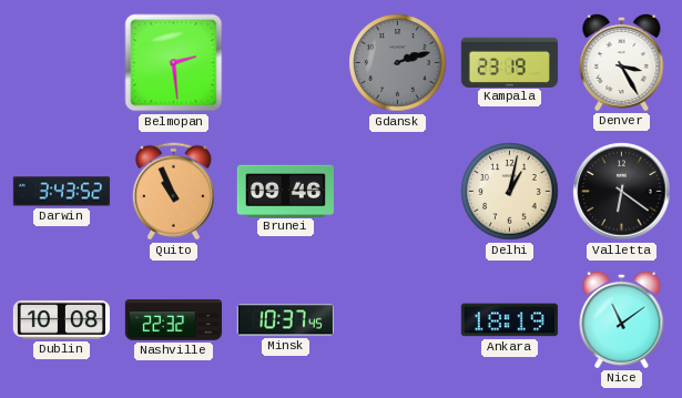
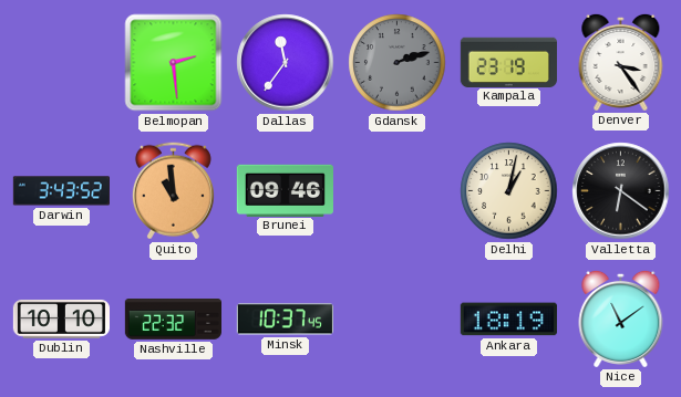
Dallas: none -> 11:36 (286, 63)
Denver: 3:25 -> 3:24 (621, 62)
Quito: 10:56 -> 10:59 (173, 191)
Dublin: 10:08 -> 10:10 (61, 318)
